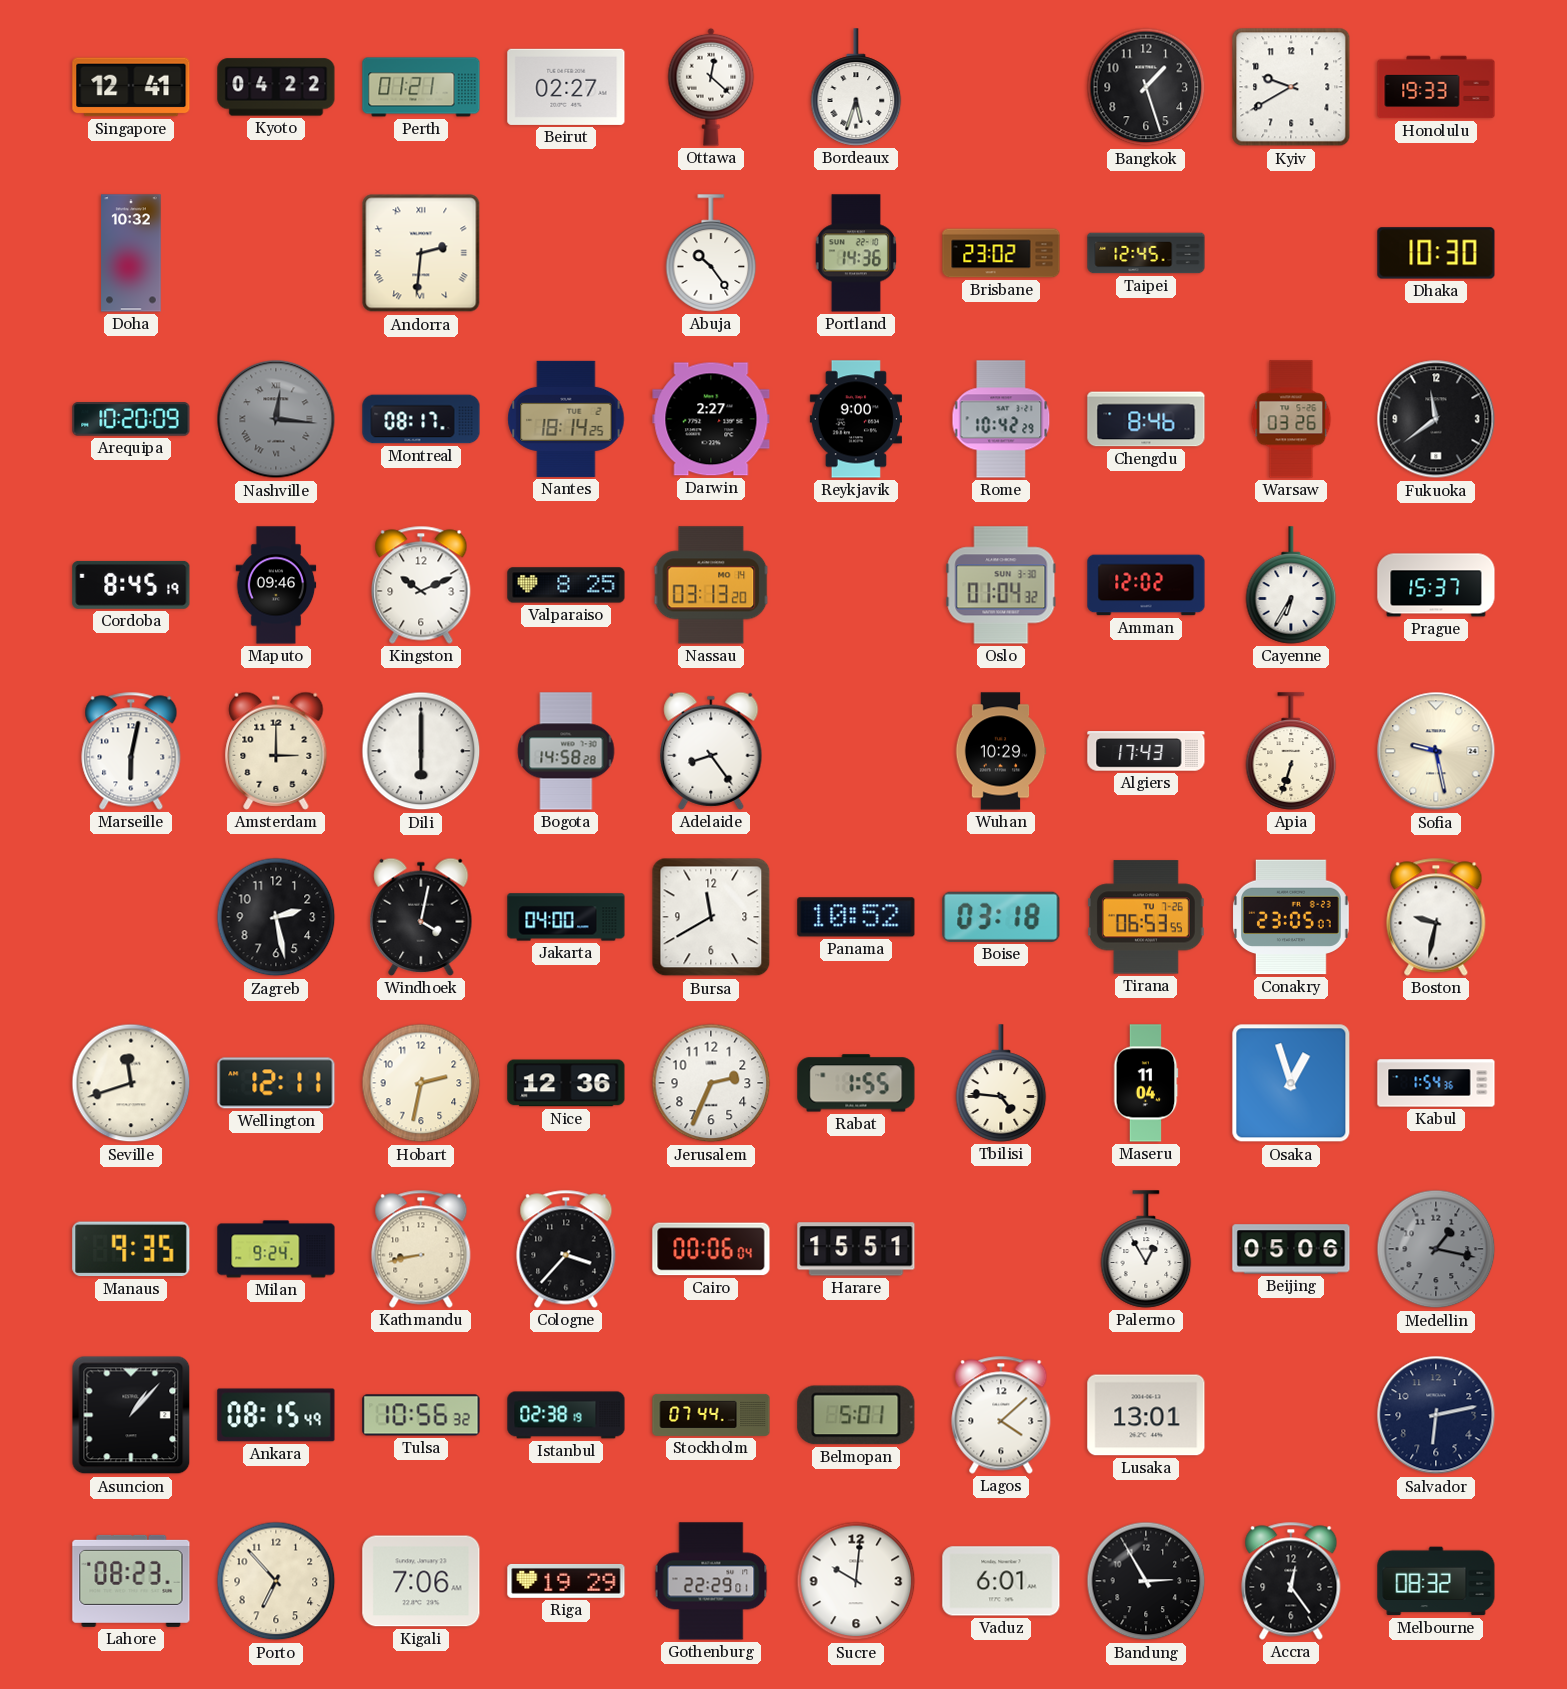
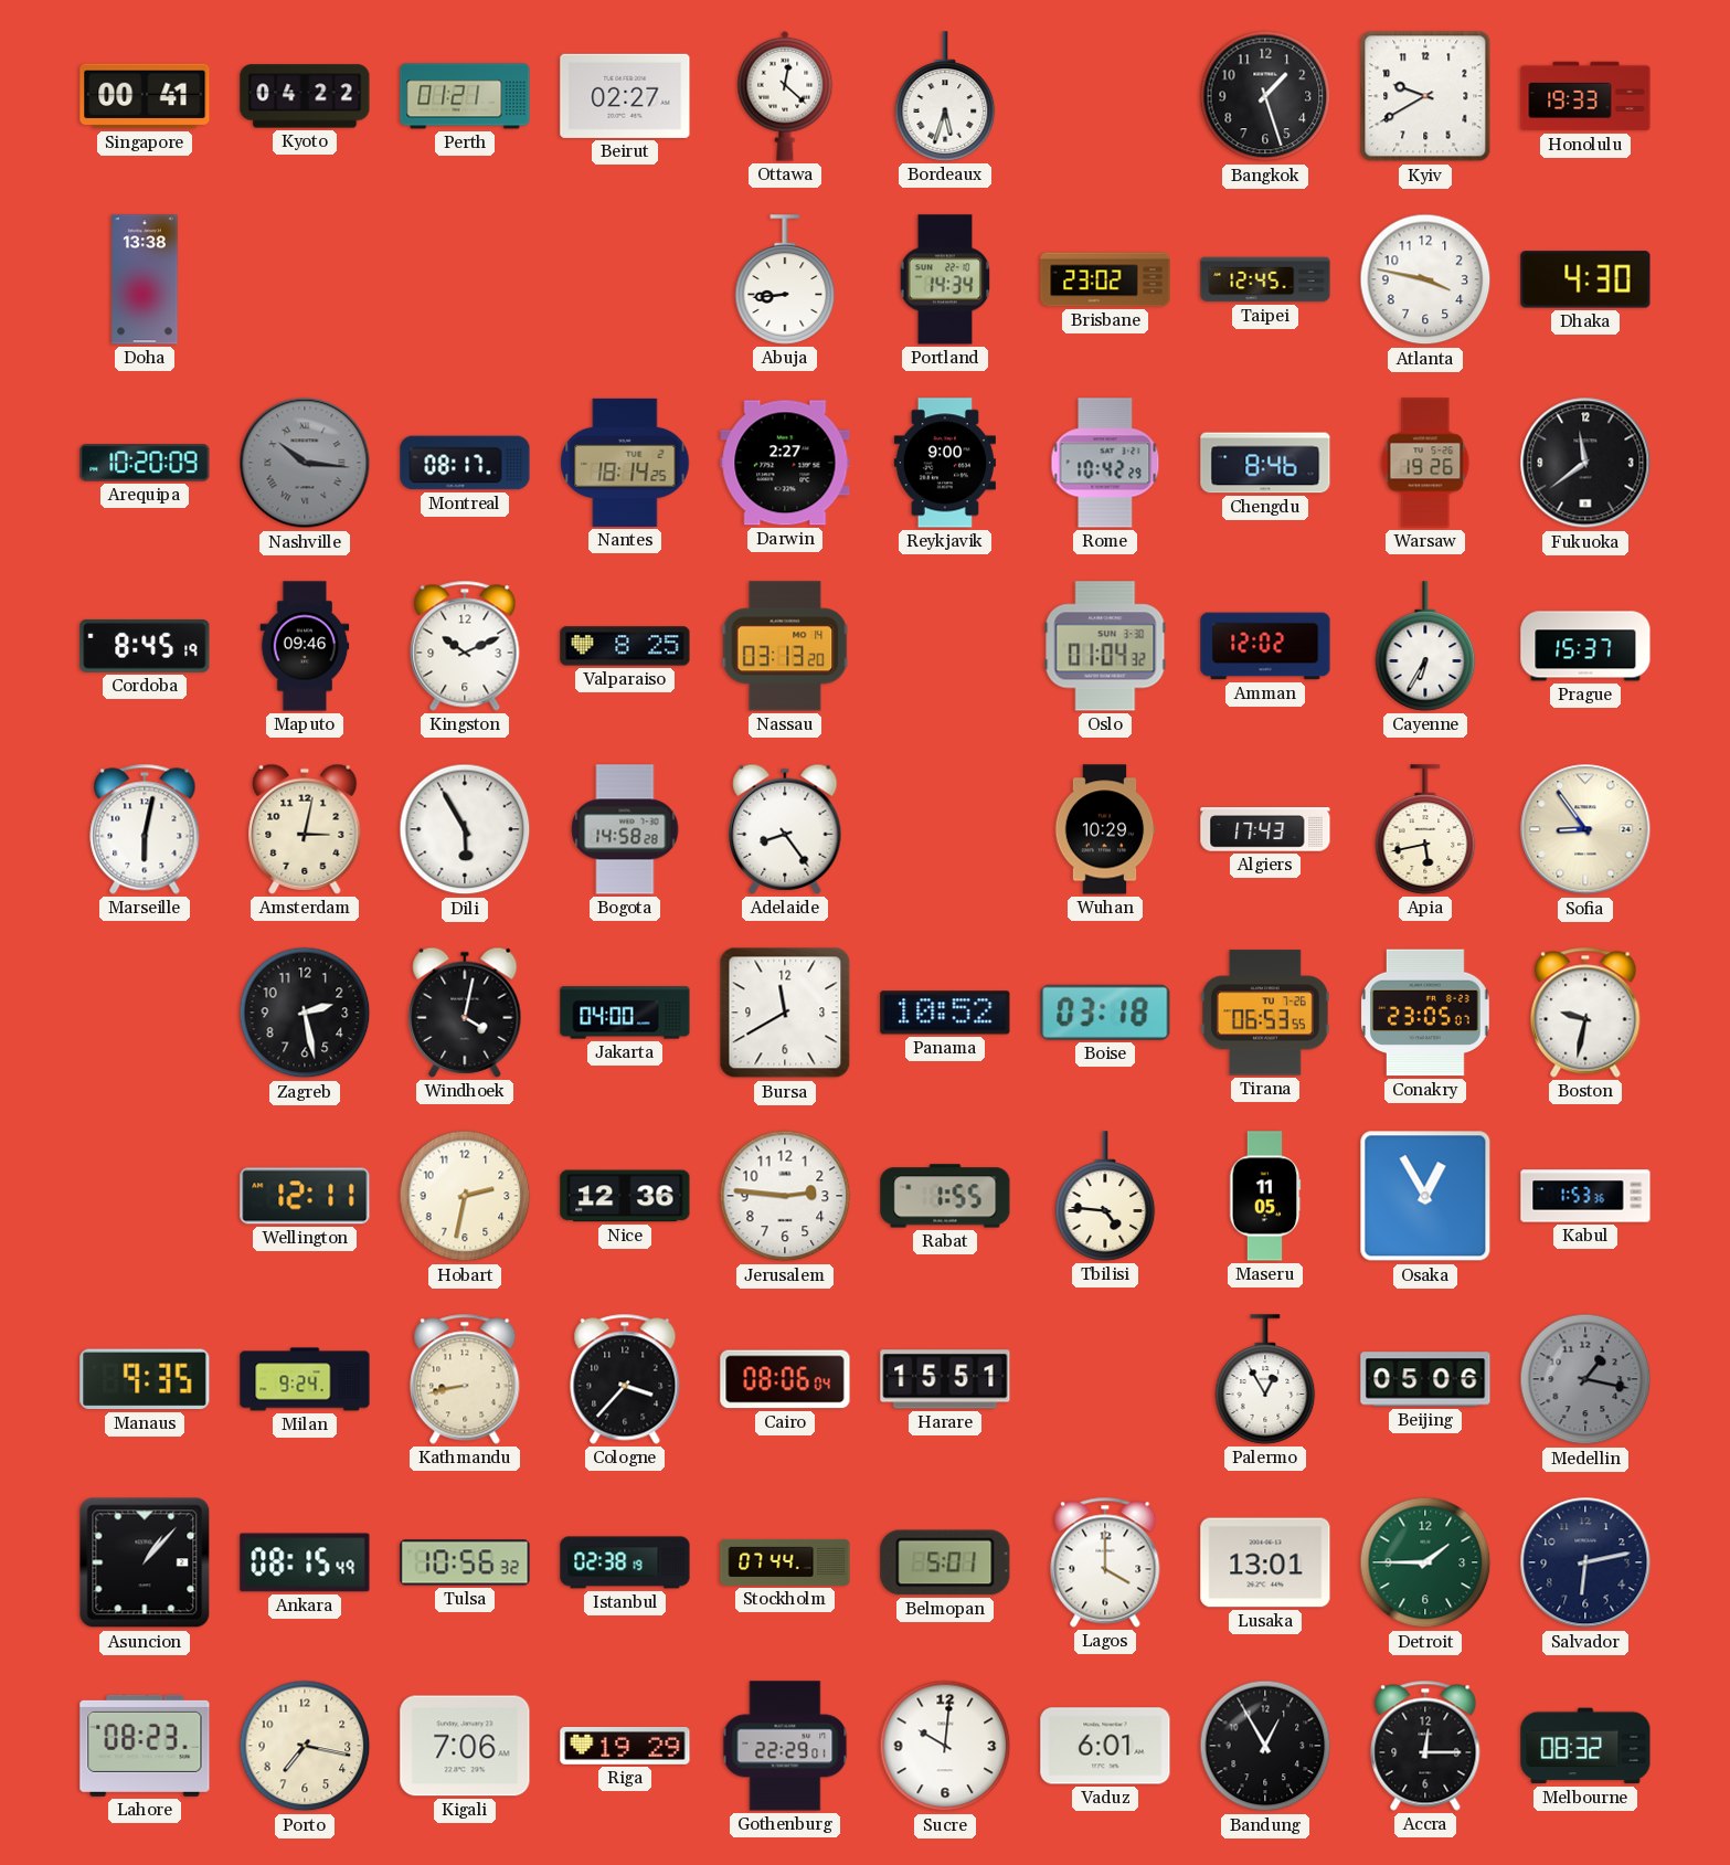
Singapore: 12:41 -> 00:41 (145, 96)
Doha: 10:32 -> 13:38 (145, 279)
Andorra: 2:31 -> none (421, 253)
Abuja: 10:24 -> 8:44 (785, 279)
Portland: 14:36 -> 14:34 (945, 279)
Atlanta: none -> 3:47 (1425, 279)
Dhaka: 10:30 -> 4:30 (1585, 279)
Nashville: 12:16 -> 10:16 (305, 463)
Warsaw: 03:26 -> 19:26 (1425, 463)
Amsterdam: 3:00 -> 3:02 (305, 829)
Dili: 6:00 -> 5:55 (465, 829)
Apia: 6:33 -> 5:43 (1425, 829)
Sofia: 9:28 -> 8:54 (1585, 829)
Seville: 11:42 -> none (131, 1083)
Jerusalem: 2:34 -> 2:46 (785, 1196)
Maseru: 11:04 -> 11:05 (1265, 1196)
Osaka: 12:57 -> 12:55 (1425, 1196)
Kabul: 1:54 -> 1:53 (1585, 1196)
Cairo: 00:06 -> 08:06 (785, 1379)
Lagos: 4:08 -> 4:00 (1105, 1562)
Detroit: none -> 1:45 (1425, 1562)
Porto: 6:53 -> 7:17 (305, 1746)
Bandung: 2:55 -> 12:55 (1265, 1746)
Accra: 12:24 -> 12:15 (1425, 1746)
